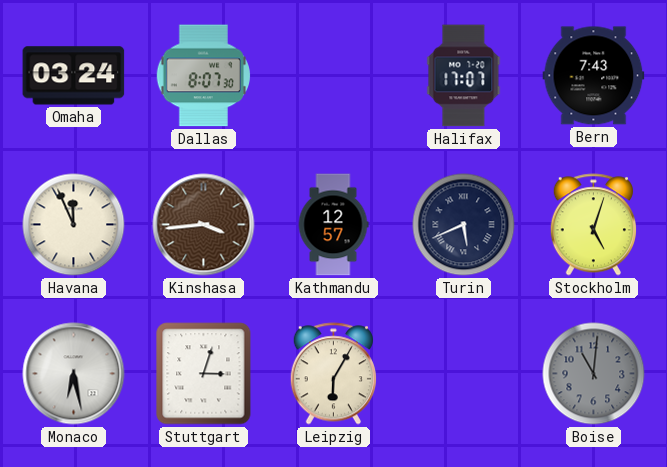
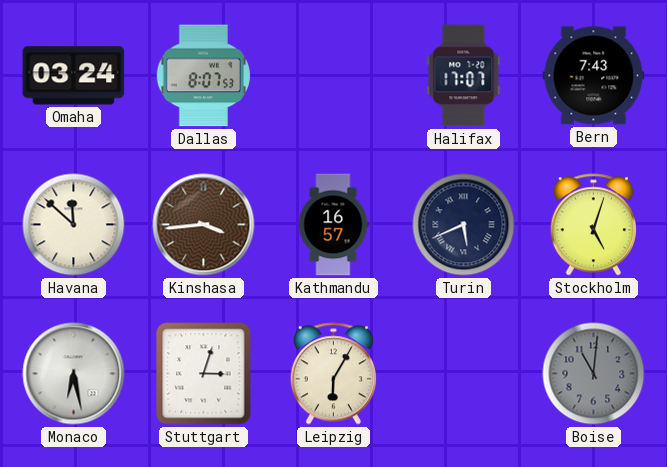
Dallas: 8:07:30 -> 8:07:53 (203, 76)
Havana: 11:56 -> 11:52 (74, 225)
Kathmandu: 12:57 -> 16:57 (333, 225)
